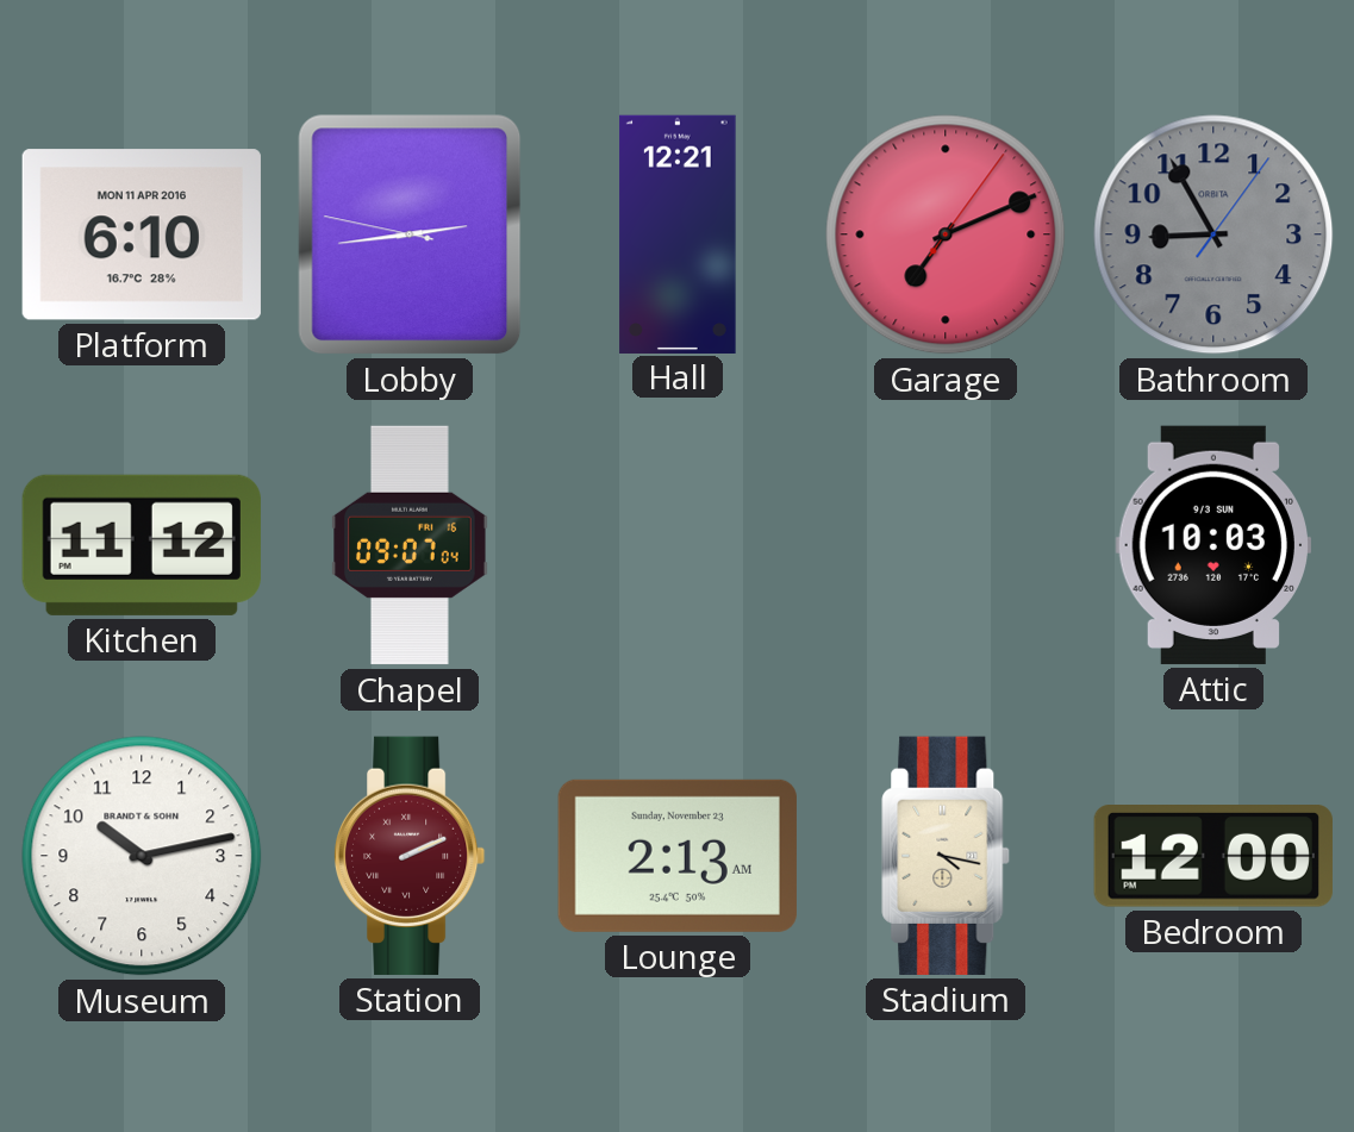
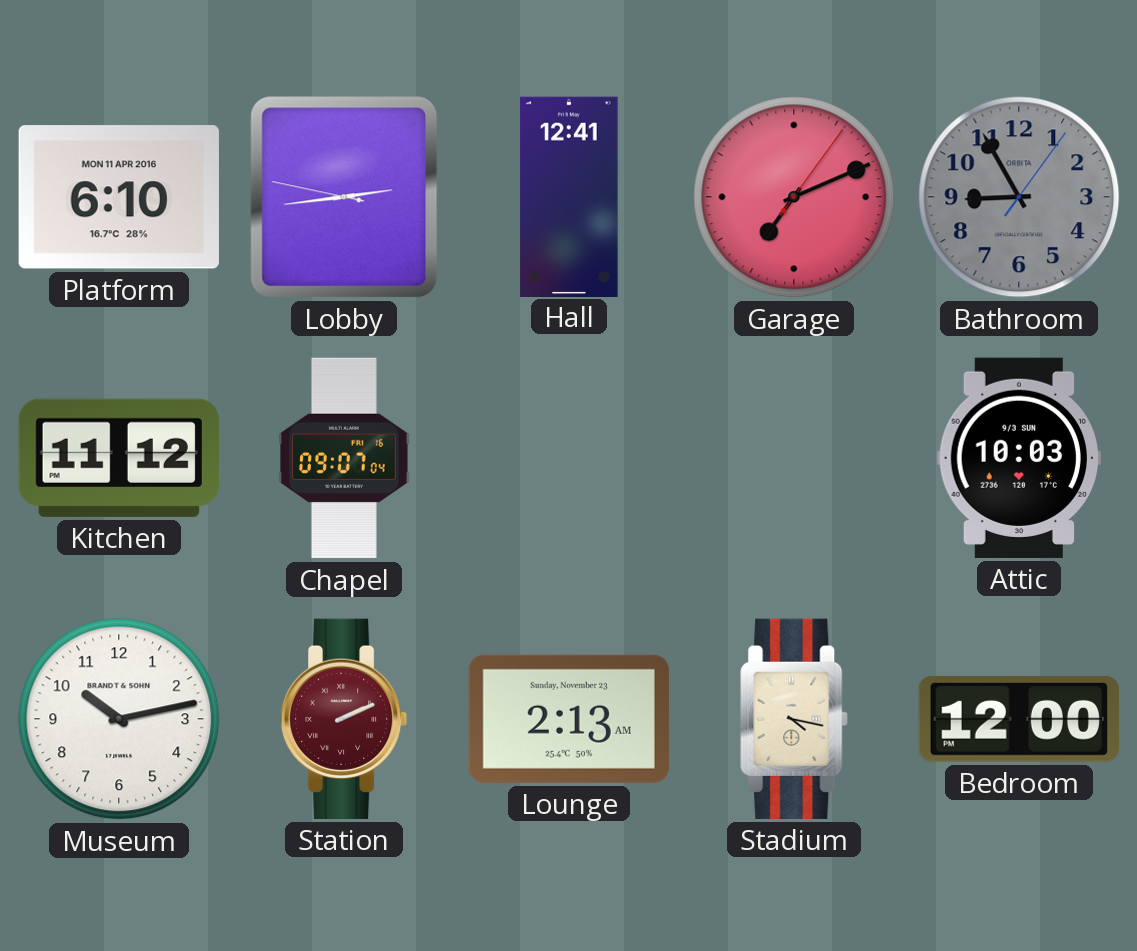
Hall: 12:21 -> 12:41 (569, 196)
